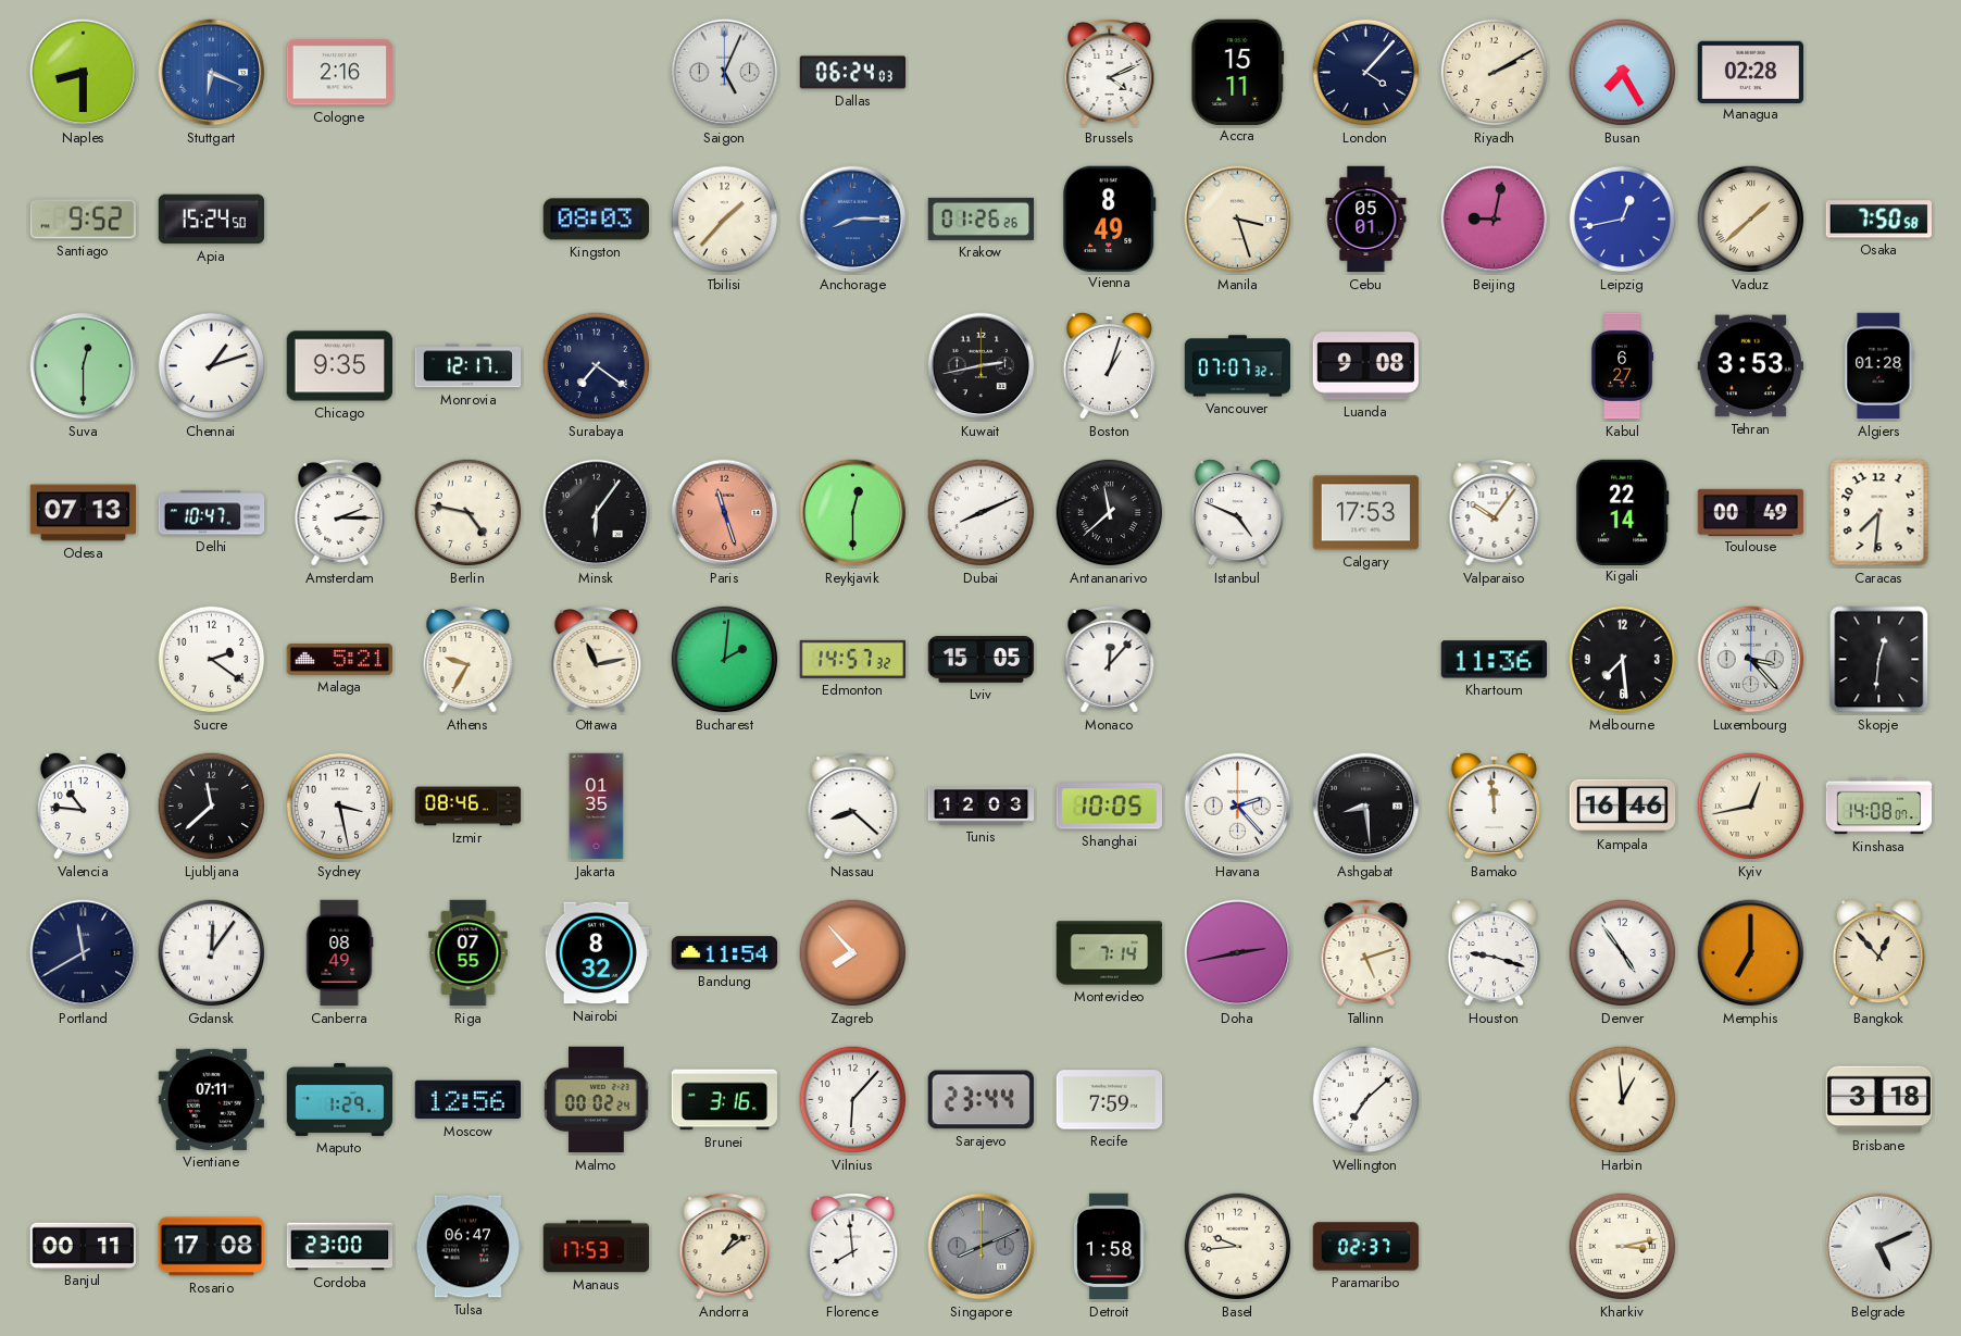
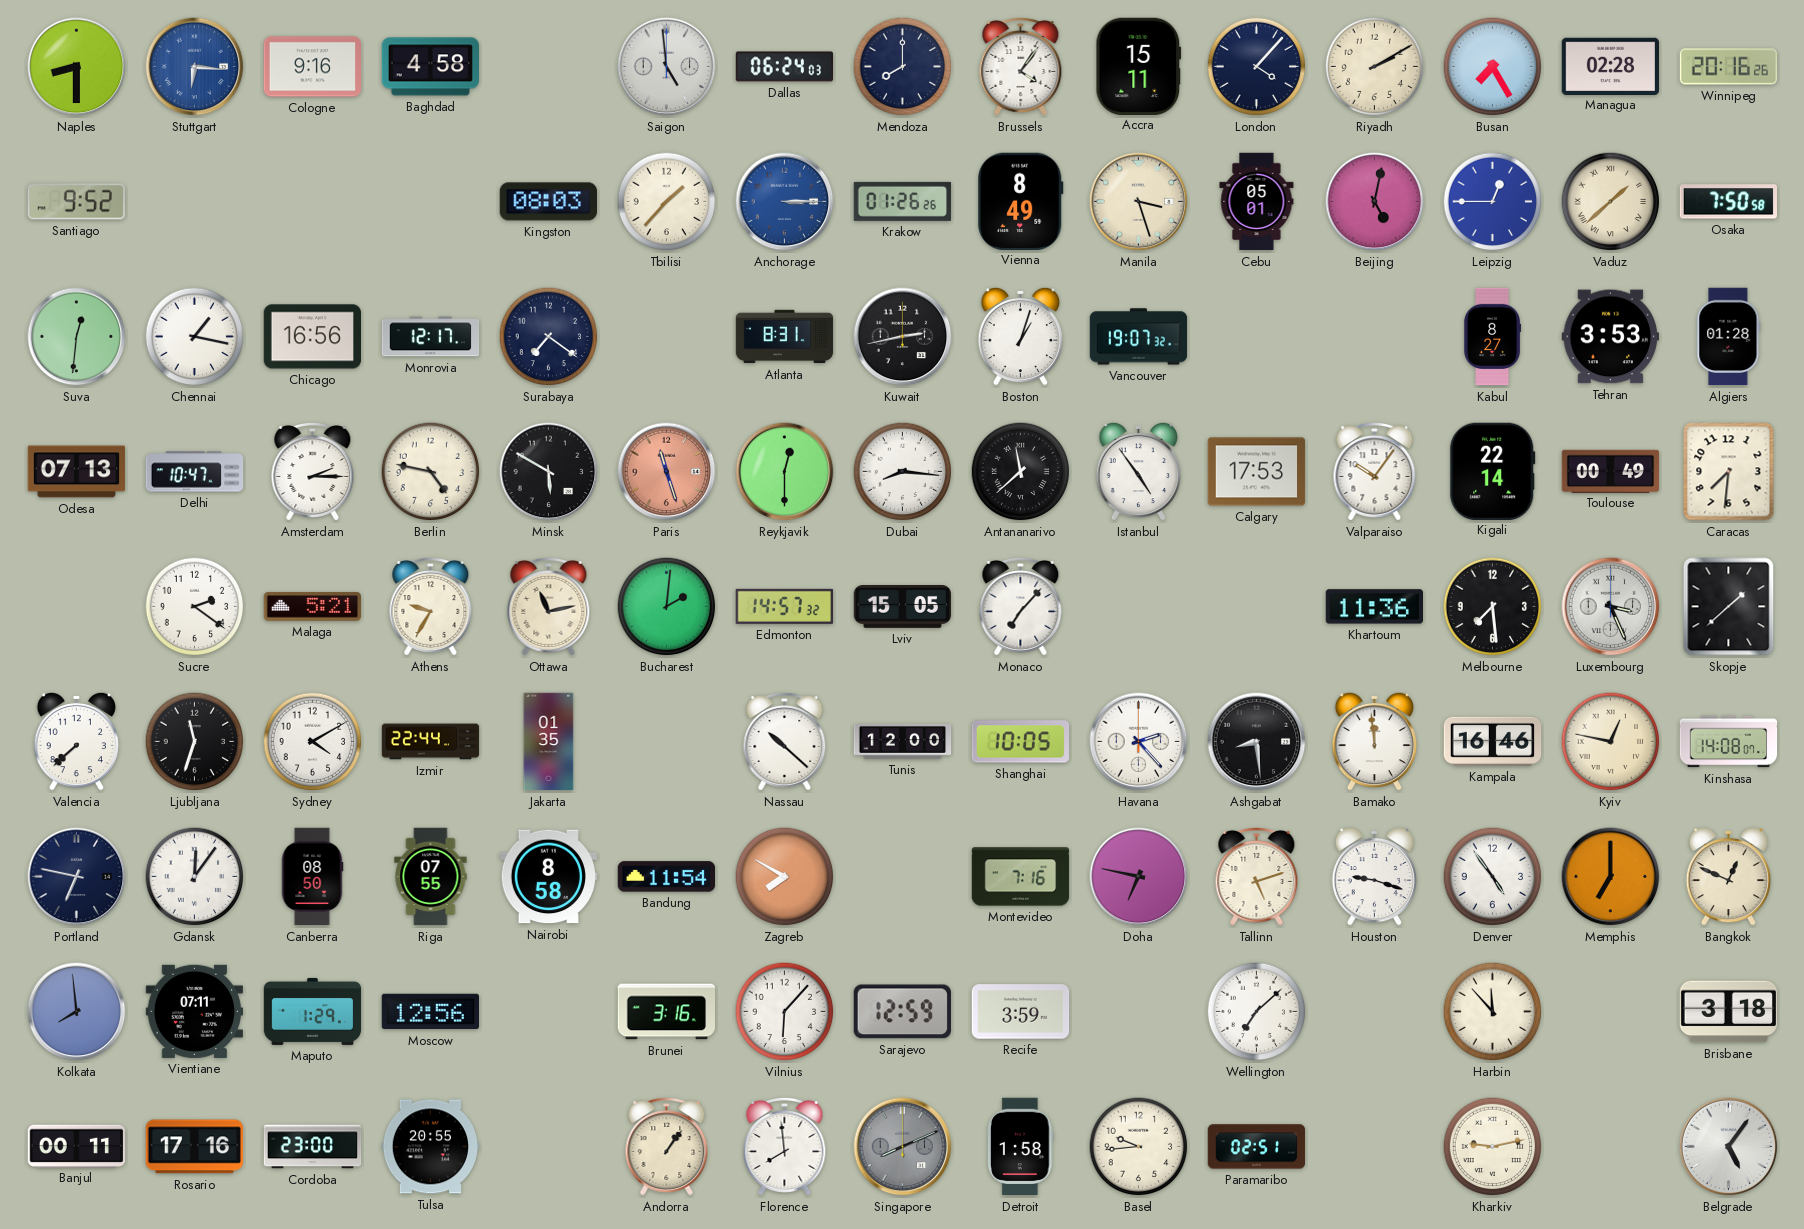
Stuttgart: 6:19 -> 6:16 (195, 67)
Cologne: 2:16 -> 9:16 (313, 67)
Baghdad: none -> 4:58 (430, 67)
Saigon: 5:04 -> 4:59 (667, 67)
Mendoza: none -> 8:00 (903, 67)
Brussels: 4:11 -> 4:06 (1021, 67)
Winnipeg: none -> 20:16 (1729, 67)
Apia: 15:24 -> none (212, 220)
Anchorage: 8:15 -> 3:15 (785, 202)
Beijing: 9:02 -> 5:02 (1375, 202)
Leipzig: 12:43 -> 12:45 (1493, 202)
Suva: 12:30 -> 12:31 (77, 337)
Chennai: 1:12 -> 1:17 (195, 337)
Chicago: 9:35 -> 16:56 (313, 337)
Atlanta: none -> 8:31 (785, 337)
Vancouver: 07:07 -> 19:07 (1139, 337)
Luanda: 9:08 -> none (1366, 366)
Kabul: 6:27 -> 8:27 (1493, 337)
Minsk: 6:06 -> 5:50 (549, 472)
Dubai: 8:11 -> 8:16 (903, 472)
Istanbul: 4:49 -> 4:54 (1138, 471)
Monaco: 12:07 -> 7:07 (1021, 607)
Luxembourg: 3:23 -> 3:26 (1611, 607)
Skopje: 12:31 -> 1:38 (1729, 607)
Valencia: 10:46 -> 7:38 (76, 741)
Ljubljana: 11:38 -> 11:33 (195, 742)
Sydney: 3:28 -> 4:10 (313, 742)
Izmir: 08:46 -> 22:44 (431, 742)
Nassau: 8:22 -> 10:22 (785, 742)
Tunis: 12:03 -> 12:00 (903, 741)
Kyiv: 12:43 -> 12:47 (1611, 742)
Portland: 11:40 -> 6:47 (77, 877)
Canberra: 08:49 -> 08:50 (312, 877)
Nairobi: 8:32 -> 8:58 (548, 877)
Zagreb: 7:53 -> 7:50 (785, 877)
Montevideo: 7:14 -> 7:16 (1021, 877)
Doha: 2:43 -> 6:47 (1139, 877)
Bangkok: 12:53 -> 12:49 (1728, 876)
Kolkata: none -> 7:59 (77, 1012)
Malmo: 00:02 -> none (597, 1100)
Sarajevo: 23:44 -> 12:59 (902, 1012)
Recife: 7:59 -> 3:59 (1021, 1012)
Harbin: 12:59 -> 11:53 (1493, 1012)
Rosario: 17:08 -> 17:16 (194, 1147)
Tulsa: 06:47 -> 20:55 (431, 1147)
Manaus: 17:53 -> none (597, 1247)
Andorra: 1:09 -> 1:06 (667, 1147)
Paramaribo: 02:37 -> 02:51 (1257, 1147)
Kharkiv: 3:13 -> 9:13 (1493, 1147)
Belgrade: 5:11 -> 5:06 (1729, 1147)
